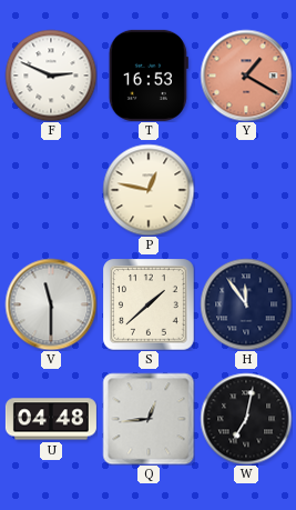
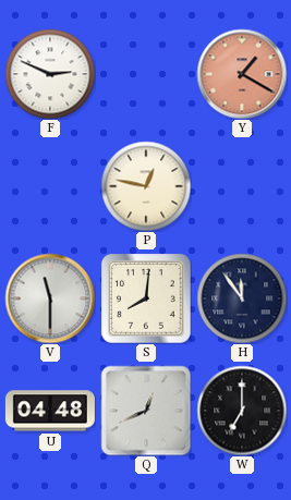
T: 16:53 -> none (149, 76)
S: 1:38 -> 8:01 (146, 298)
Q: 12:44 -> 12:41 (146, 411)
W: 7:02 -> 7:00 (242, 411)
